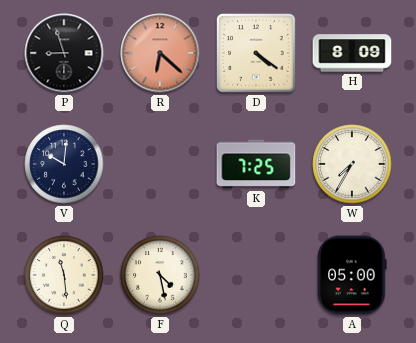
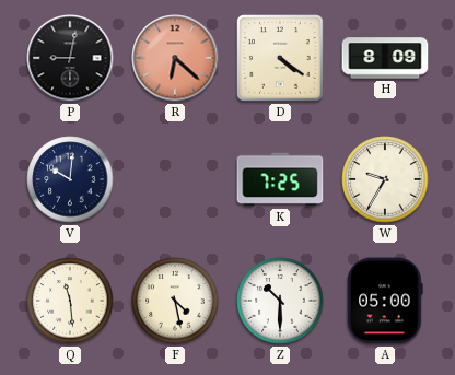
P: 8:57 -> 9:02 (70, 58)
W: 7:35 -> 9:35 (385, 179)
Z: none -> 10:30 (280, 301)
